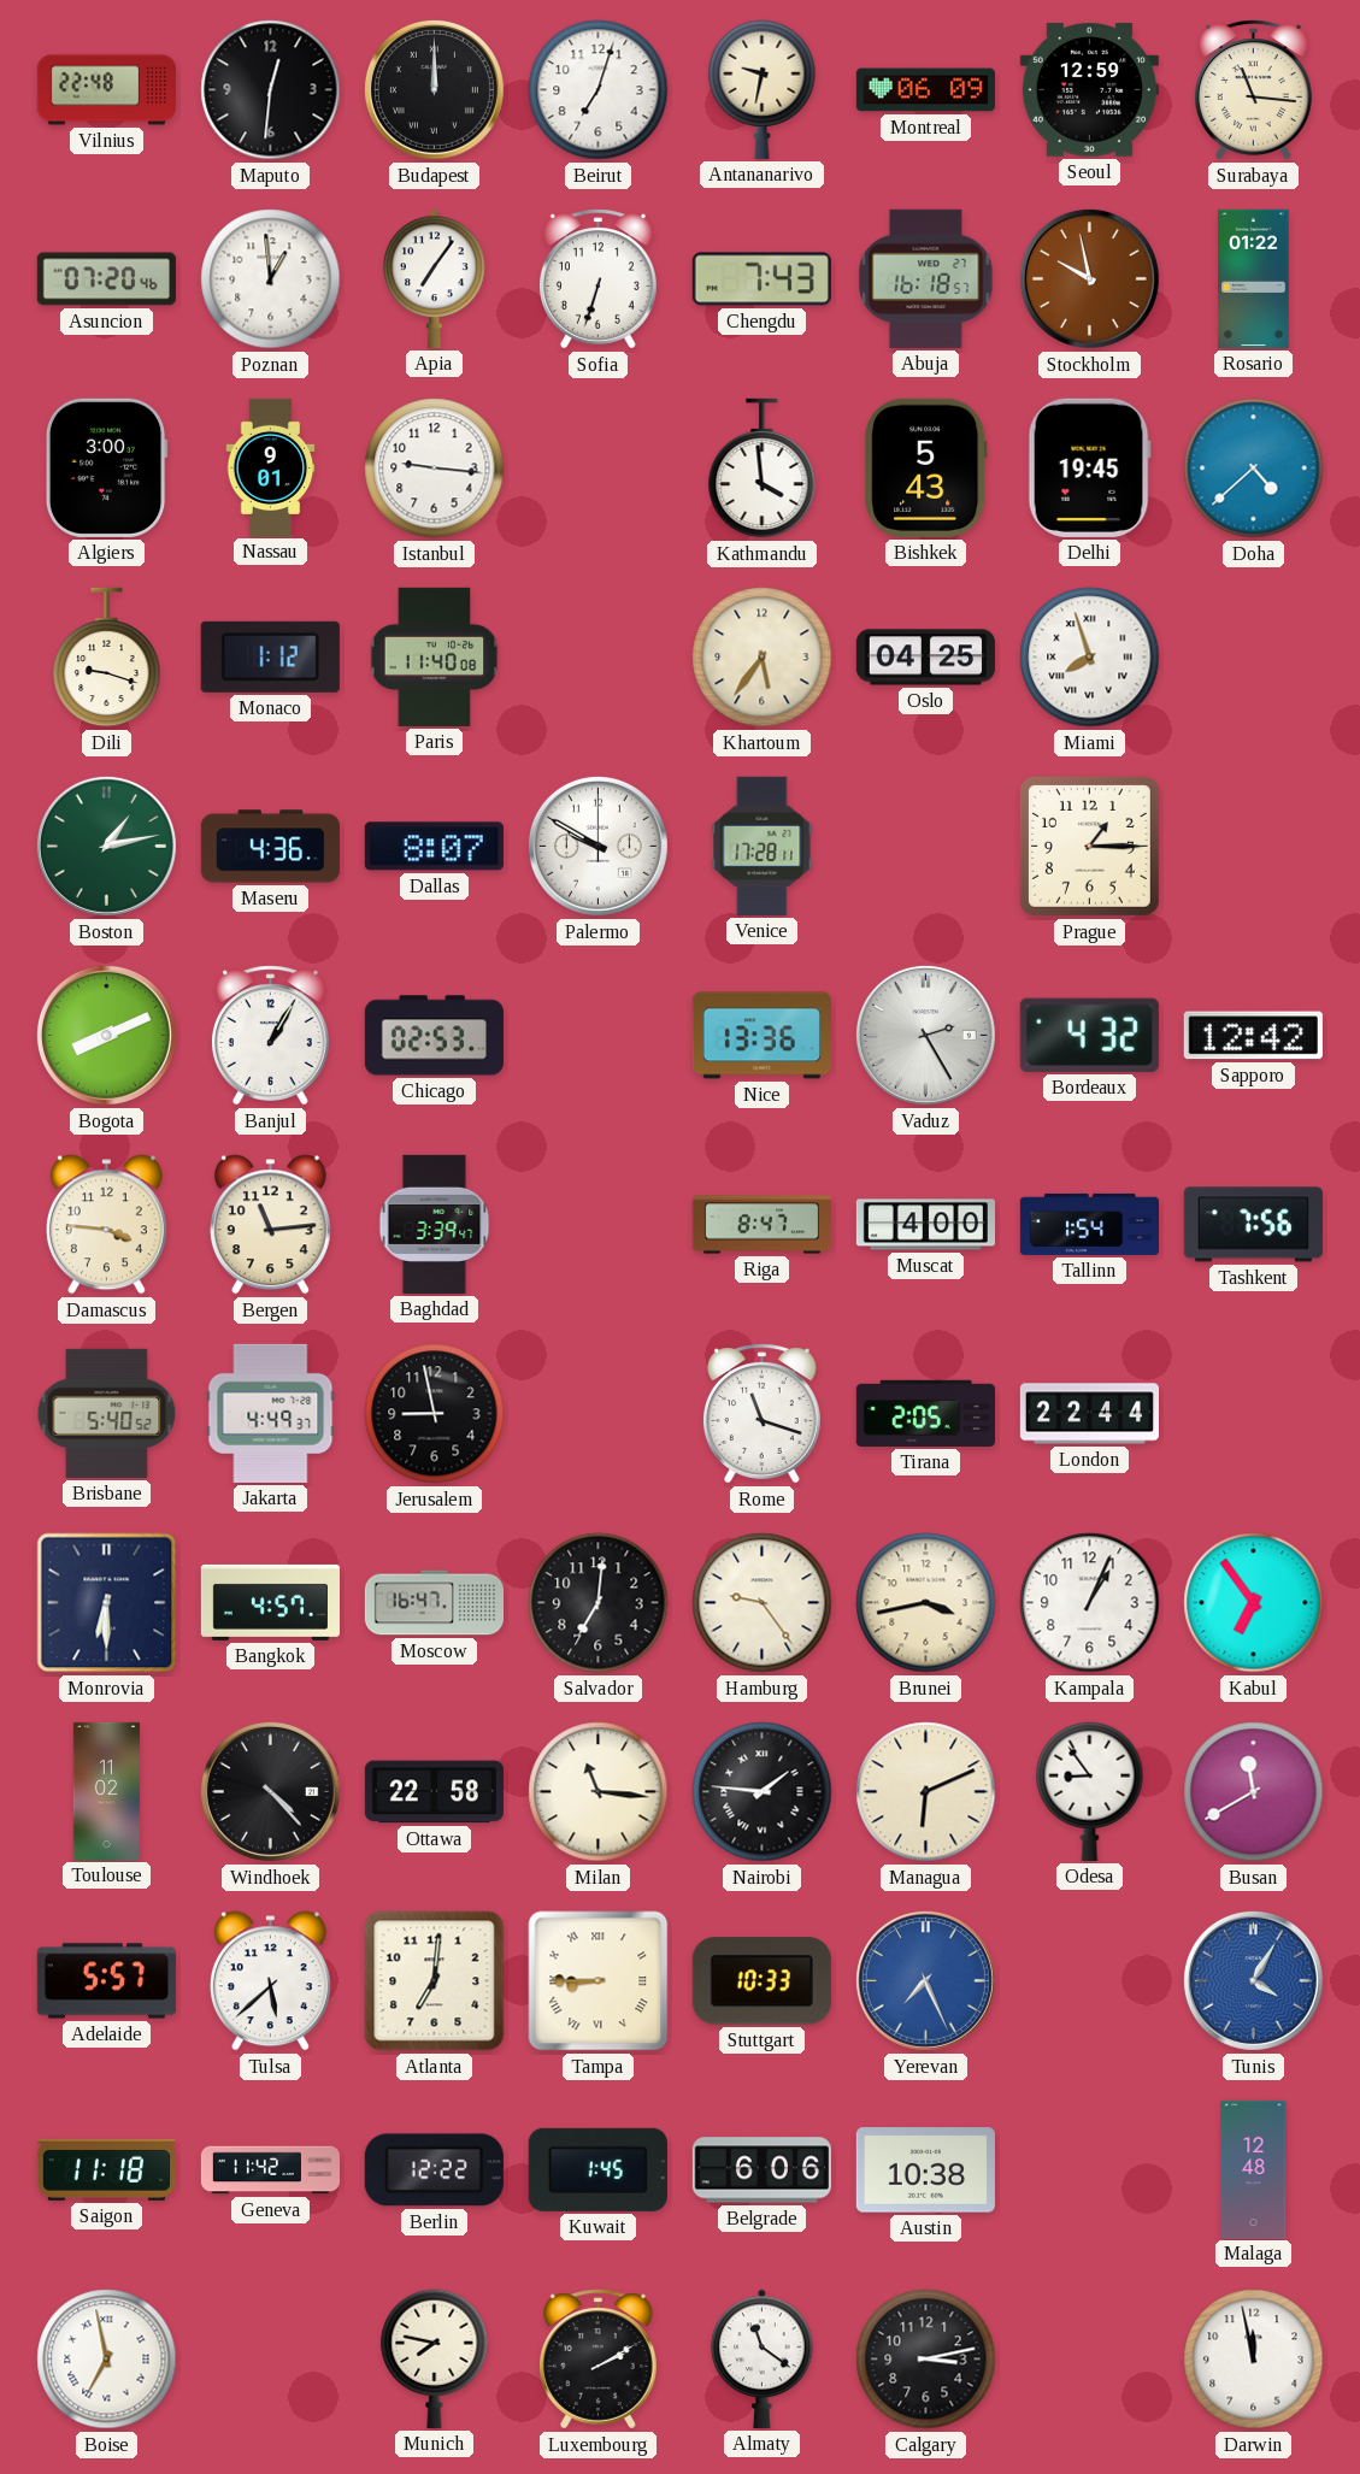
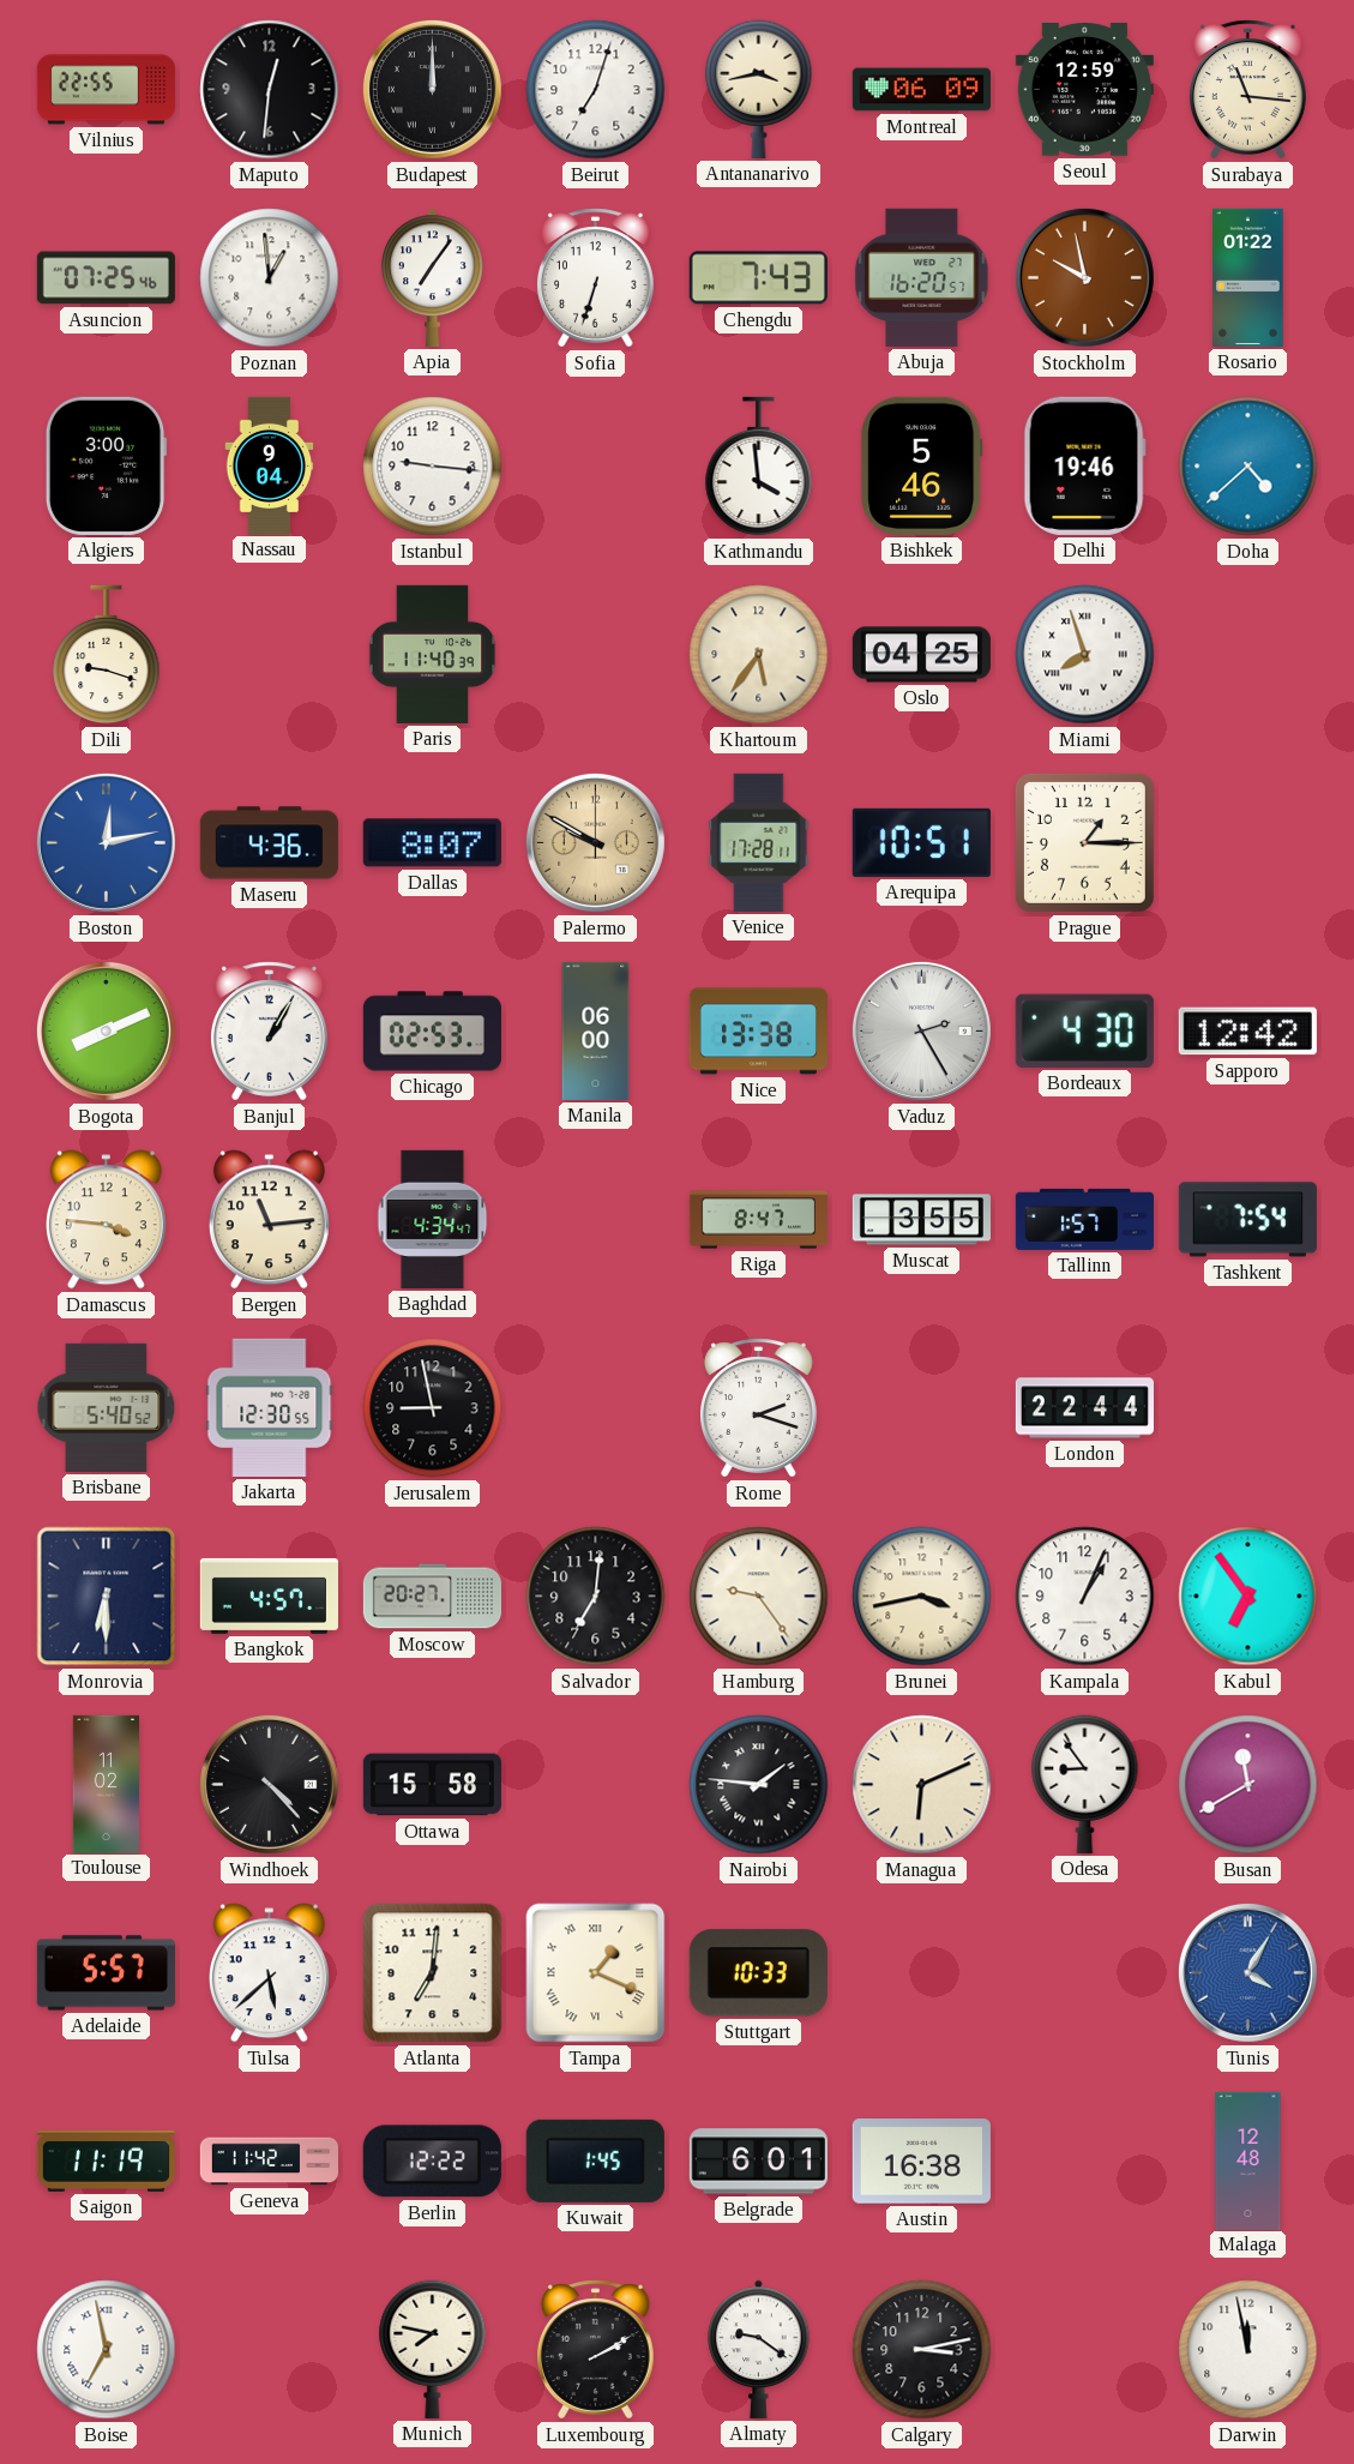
Vilnius: 22:48 -> 22:55 (106, 90)
Antananarivo: 9:32 -> 3:43 (759, 89)
Asuncion: 07:20 -> 07:25 (106, 278)
Abuja: 16:18 -> 16:20 (922, 277)
Nassau: 9:01 -> 9:04 (270, 465)
Bishkek: 5:43 -> 5:46 (922, 465)
Delhi: 19:45 -> 19:46 (1084, 465)
Monaco: 1:12 -> none (270, 656)
Paris: 11:40:08 -> 11:40:39 (433, 654)
Boston: 1:13 -> 12:13 (106, 842)
Boston dial: green -> blue (106, 842)
Palermo dial: white -> champagne (595, 842)
Arequipa: none -> 10:51 (921, 842)
Manila: none -> 06:00 (596, 1030)
Nice: 13:36 -> 13:38 (758, 1032)
Bordeaux: 4:32 -> 4:30 (1084, 1030)
Baghdad: 3:39 -> 4:34 (433, 1219)
Muscat: 4:00 -> 3:55 (921, 1220)
Tallinn: 1:54 -> 1:57 (1084, 1219)
Tashkent: 7:56 -> 7:54 (1247, 1220)
Jakarta: 4:49 -> 12:30 (270, 1407)
Rome: 11:18 -> 2:18 (758, 1408)
Tirana: 2:05 -> none (925, 1413)
Moscow: 16:47 -> 20:27 (432, 1597)
Ottawa: 22:58 -> 15:58 (432, 1785)
Milan: 11:16 -> none (599, 1792)
Tampa: 8:45 -> 1:19 (596, 1973)
Yerevan: 7:26 -> none (925, 1980)
Saigon: 11:18 -> 11:19 (106, 2160)
Belgrade: 6:06 -> 6:01 (758, 2162)
Austin: 10:38 -> 16:38 (921, 2162)
Almaty: 11:21 -> 9:21 (759, 2349)
